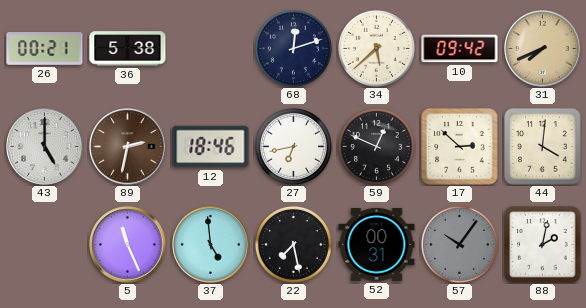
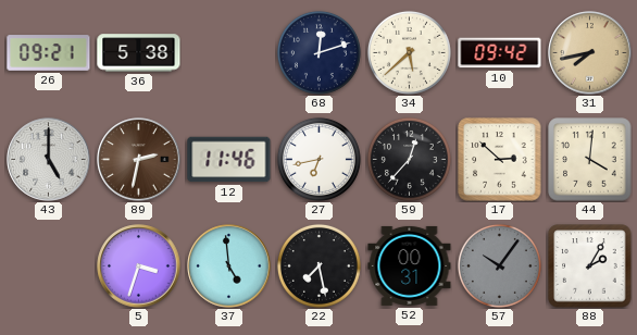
26: 00:21 -> 09:21 (49, 53)
31: 7:41 -> 7:43 (590, 53)
12: 18:46 -> 11:46 (229, 160)
59: 12:49 -> 12:37 (409, 159)
5: 11:26 -> 3:33 (139, 266)
88: 2:02 -> 2:05 (590, 266)
